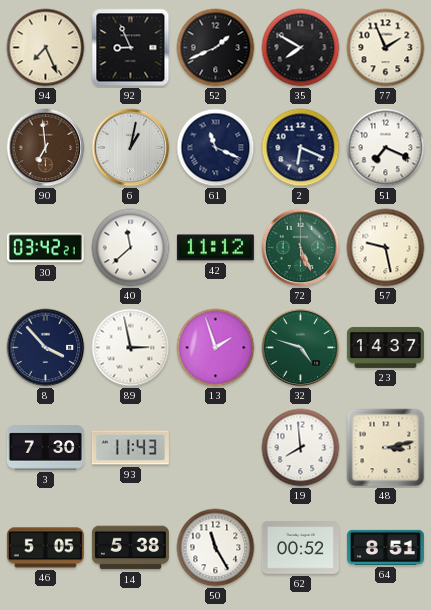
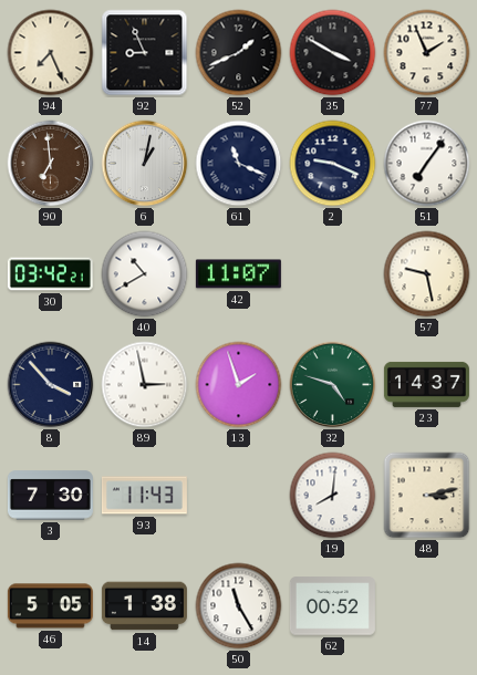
35: 7:50 -> 3:50 (333, 53)
2: 6:19 -> 9:19 (333, 164)
51: 7:19 -> 7:06 (427, 164)
40: 11:38 -> 10:40 (145, 274)
42: 11:12 -> 11:07 (238, 274)
72: 5:26 -> none (301, 248)
19: 7:59 -> 8:01 (333, 496)
14: 5:38 -> 1:38 (144, 606)
64: 8:51 -> none (385, 547)
